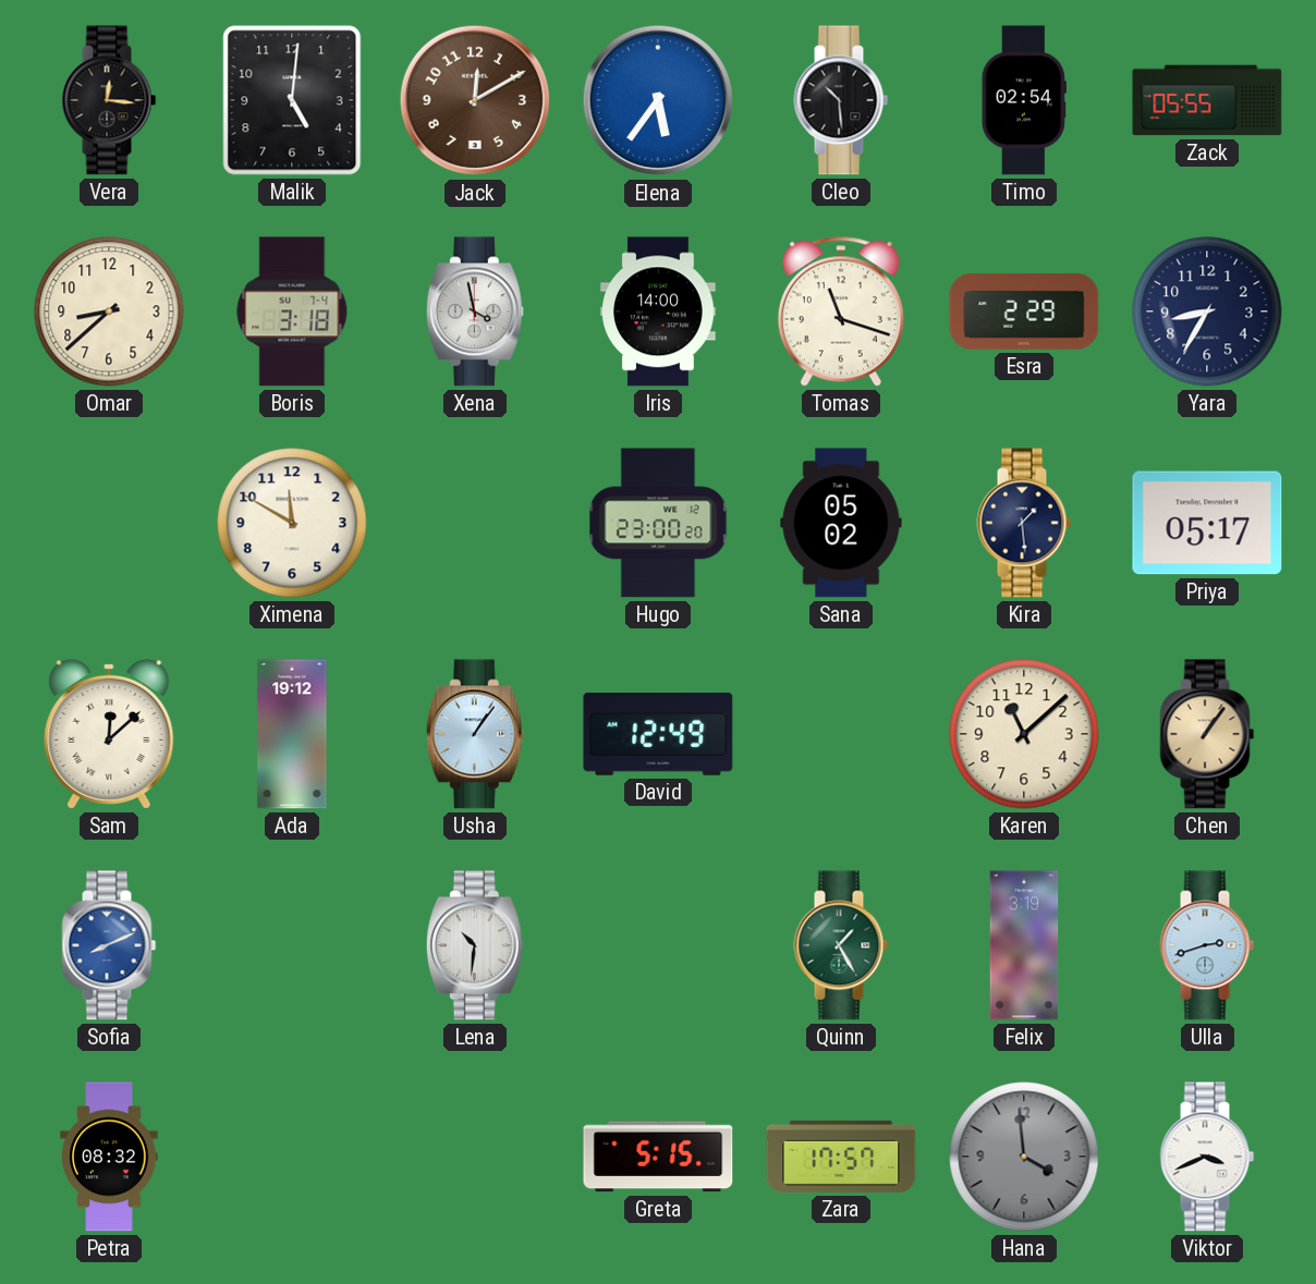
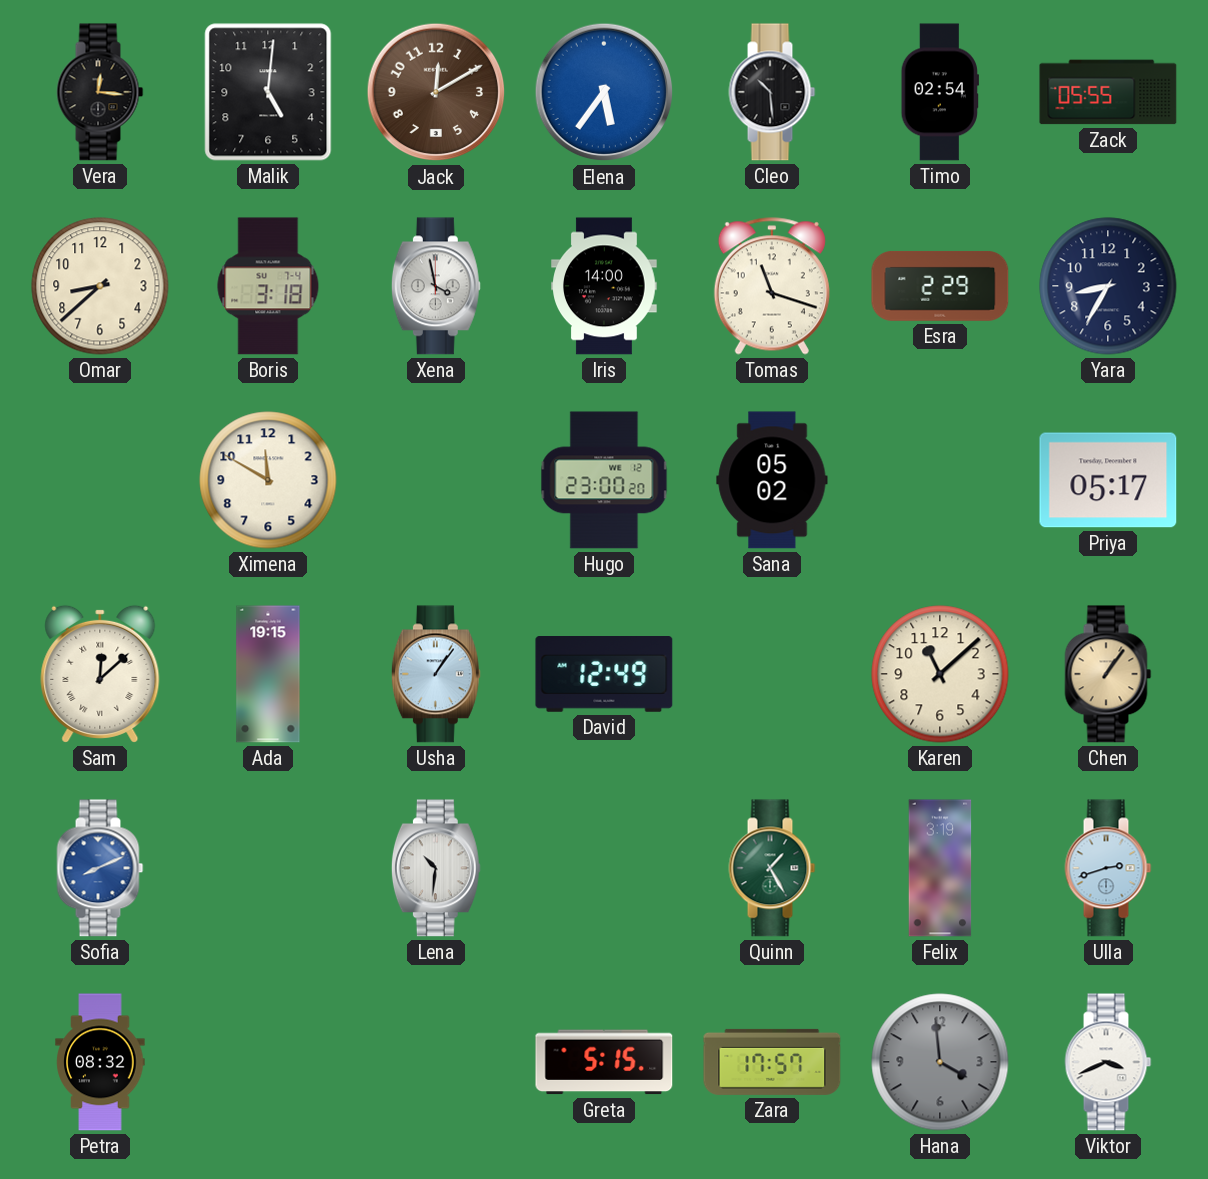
Kira: 1:29 -> none (1024, 523)
Ada: 19:12 -> 19:15 (268, 674)
